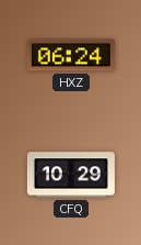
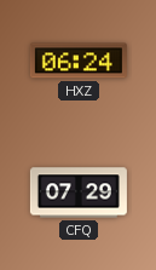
CFQ: 10:29 -> 07:29 (79, 193)
